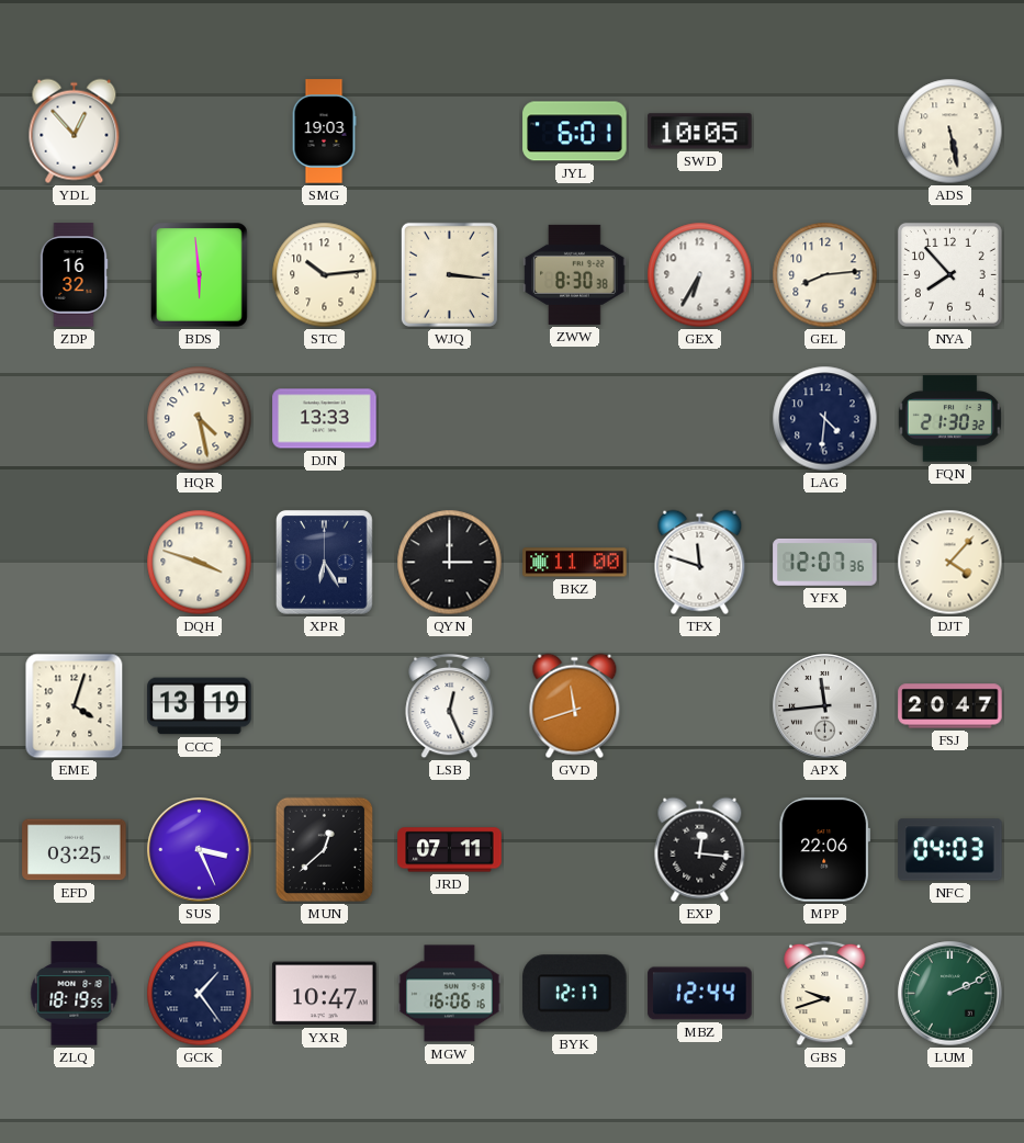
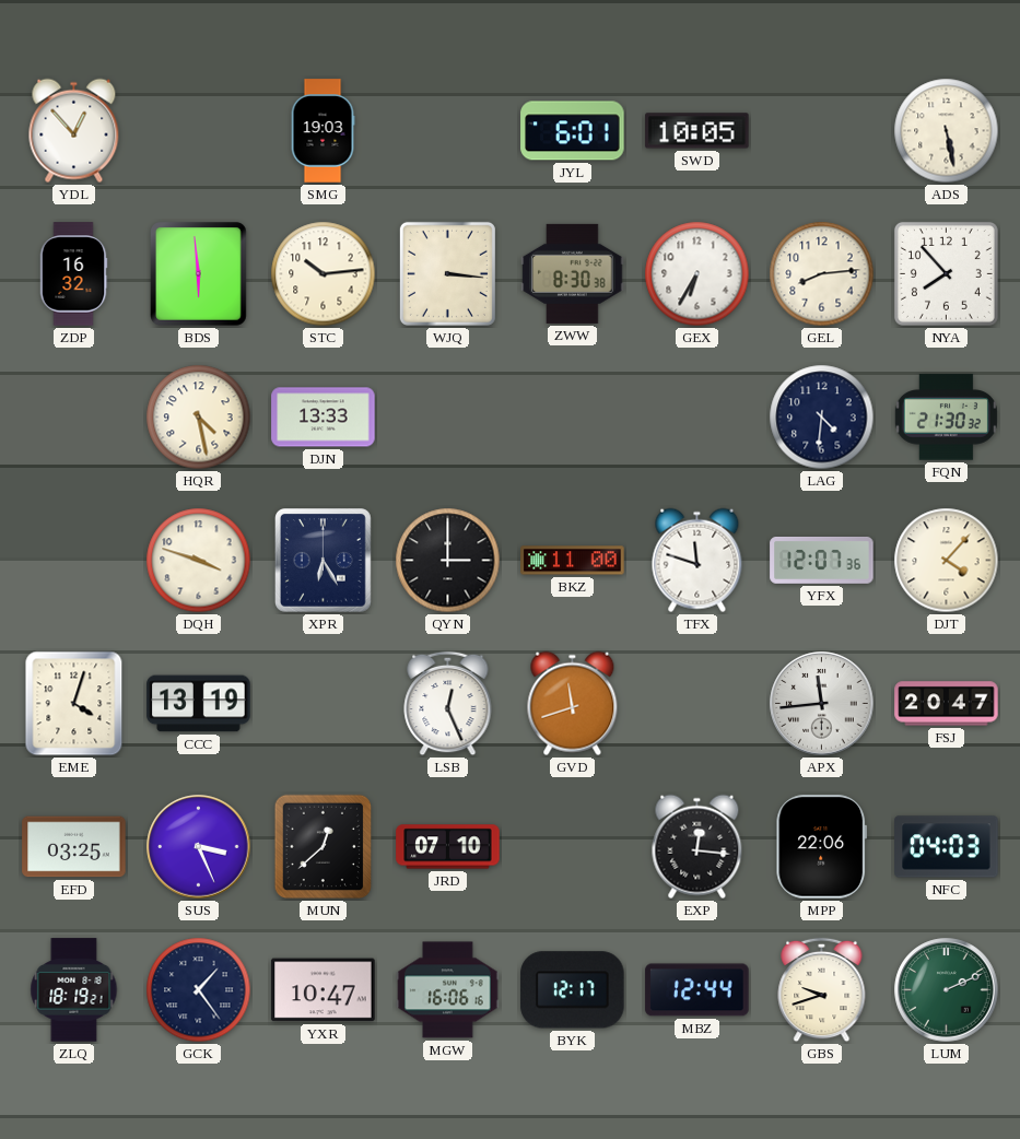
JRD: 07:11 -> 07:10 (448, 847)
ZLQ: 18:19:55 -> 18:19:21 (74, 990)
